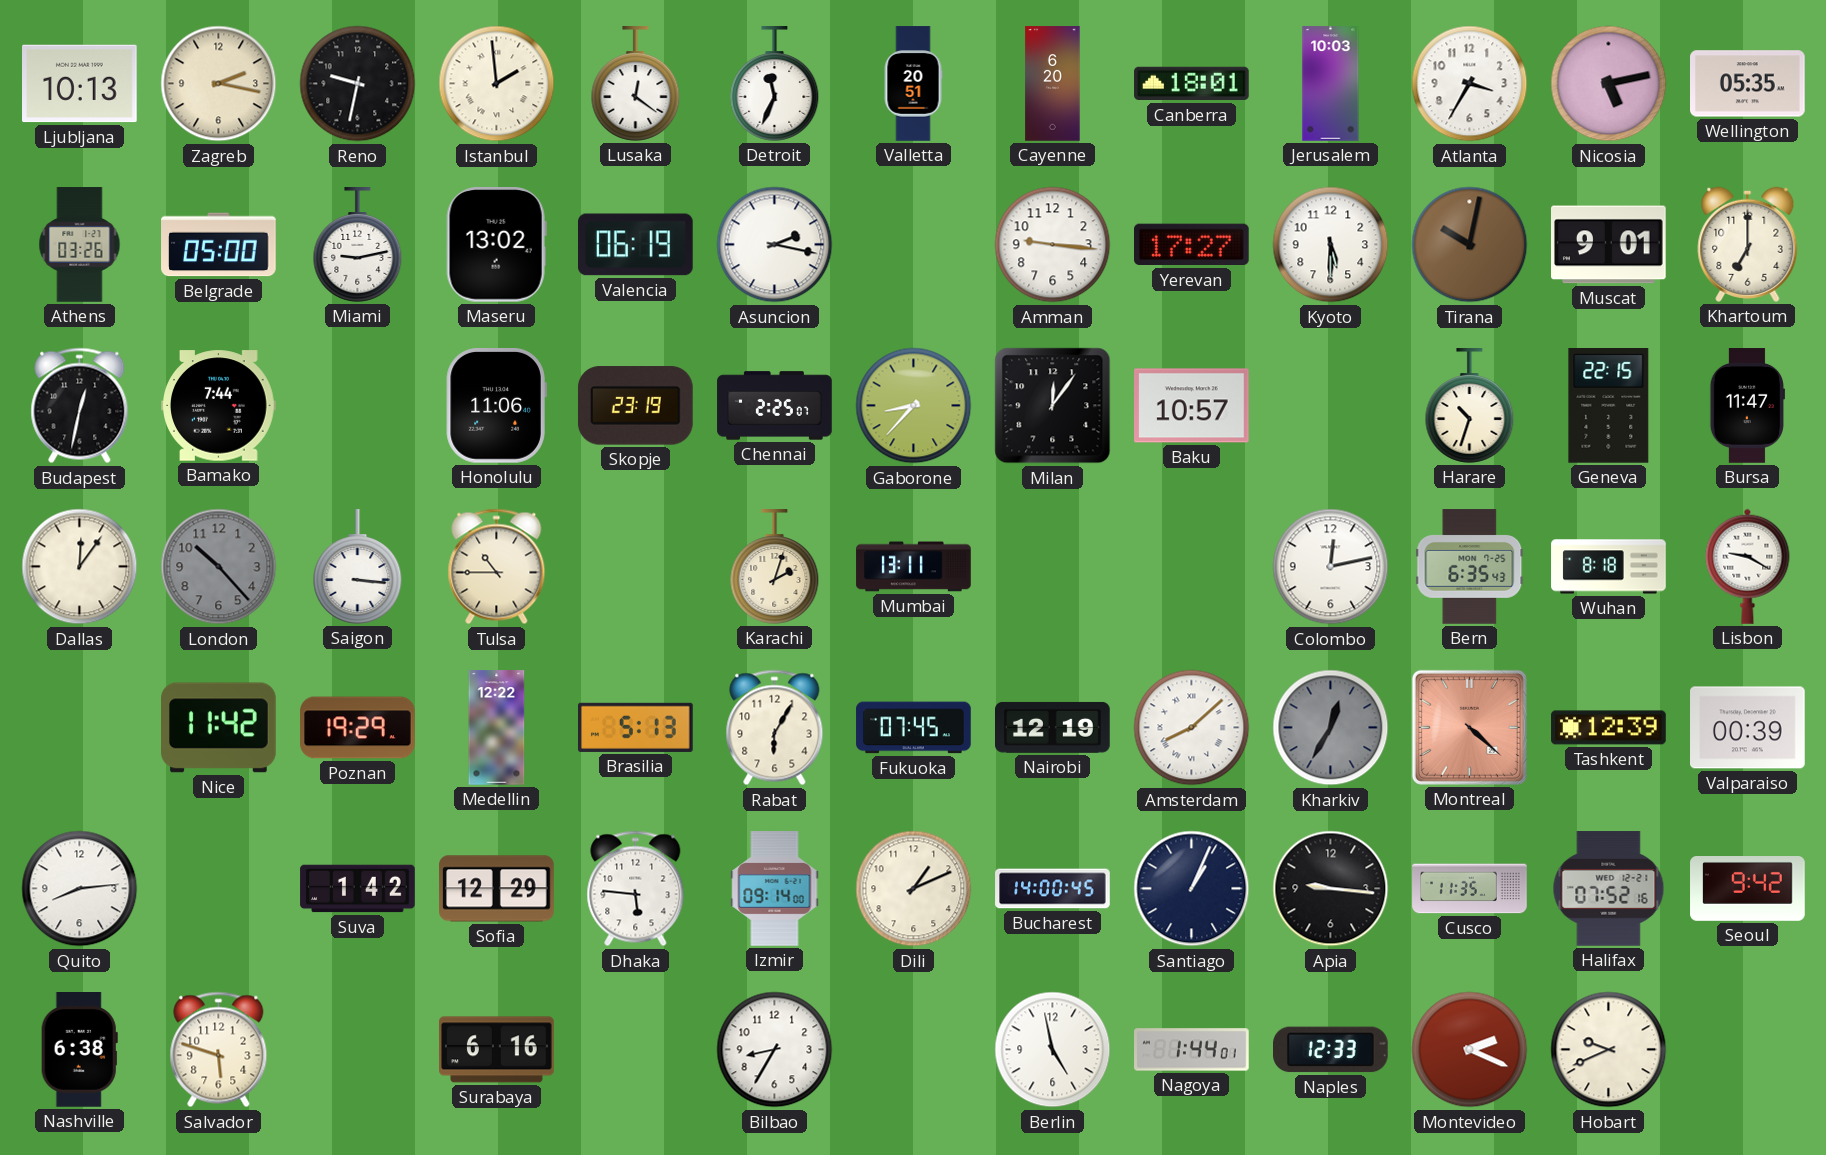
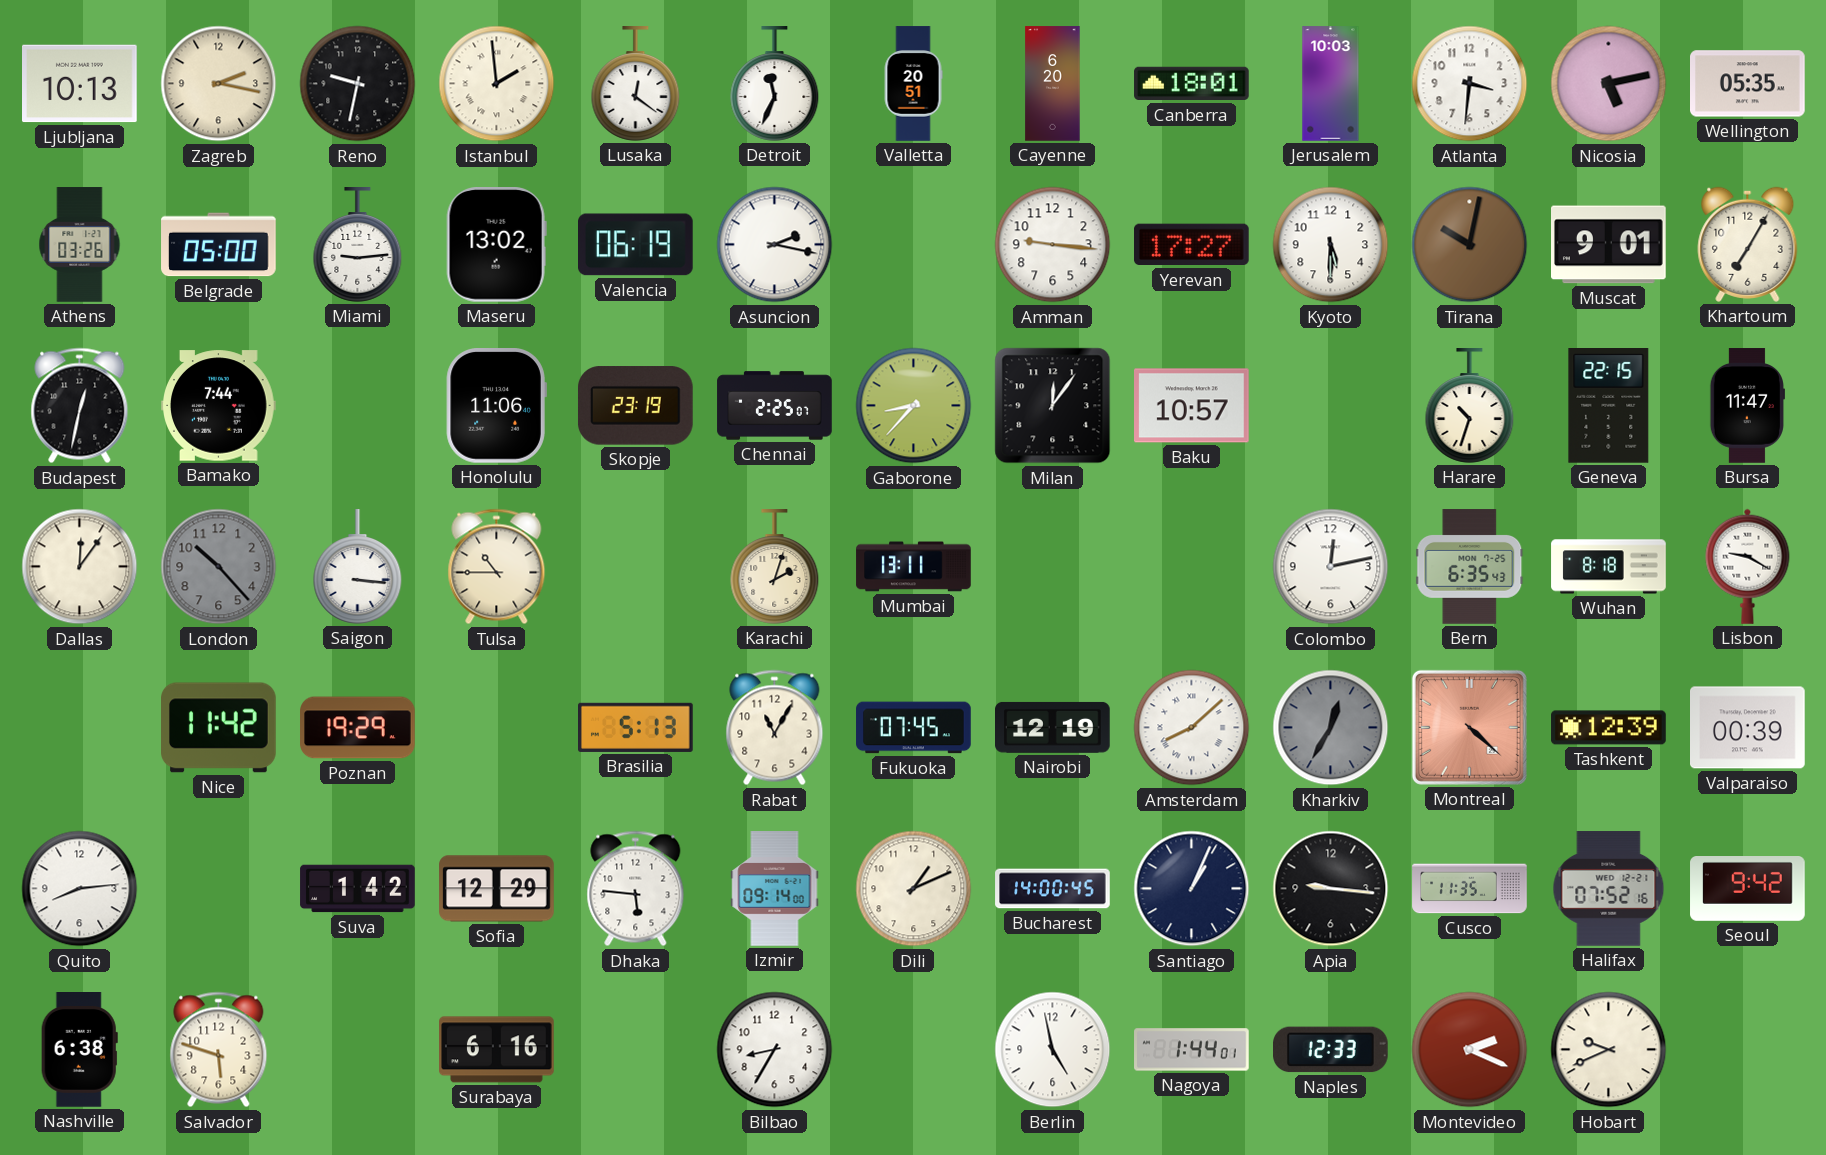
Atlanta: 3:35 -> 3:31 (1470, 84)
Miami: 9:13 -> 9:14 (358, 245)
Khartoum: 7:00 -> 7:05 (1748, 244)
Medellin: 12:22 -> none (497, 728)
Rabat: 6:05 -> 11:05 (775, 728)
